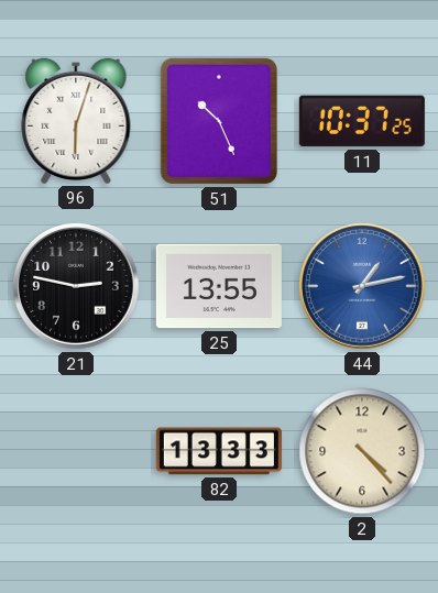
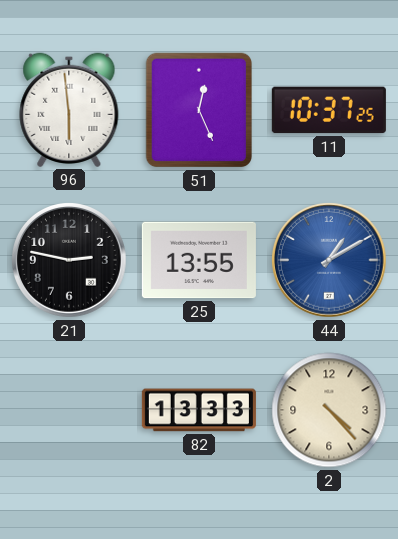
96: 6:03 -> 5:59 (69, 110)
51: 10:26 -> 12:26 (198, 110)
44: 1:13 -> 1:10 (330, 261)
